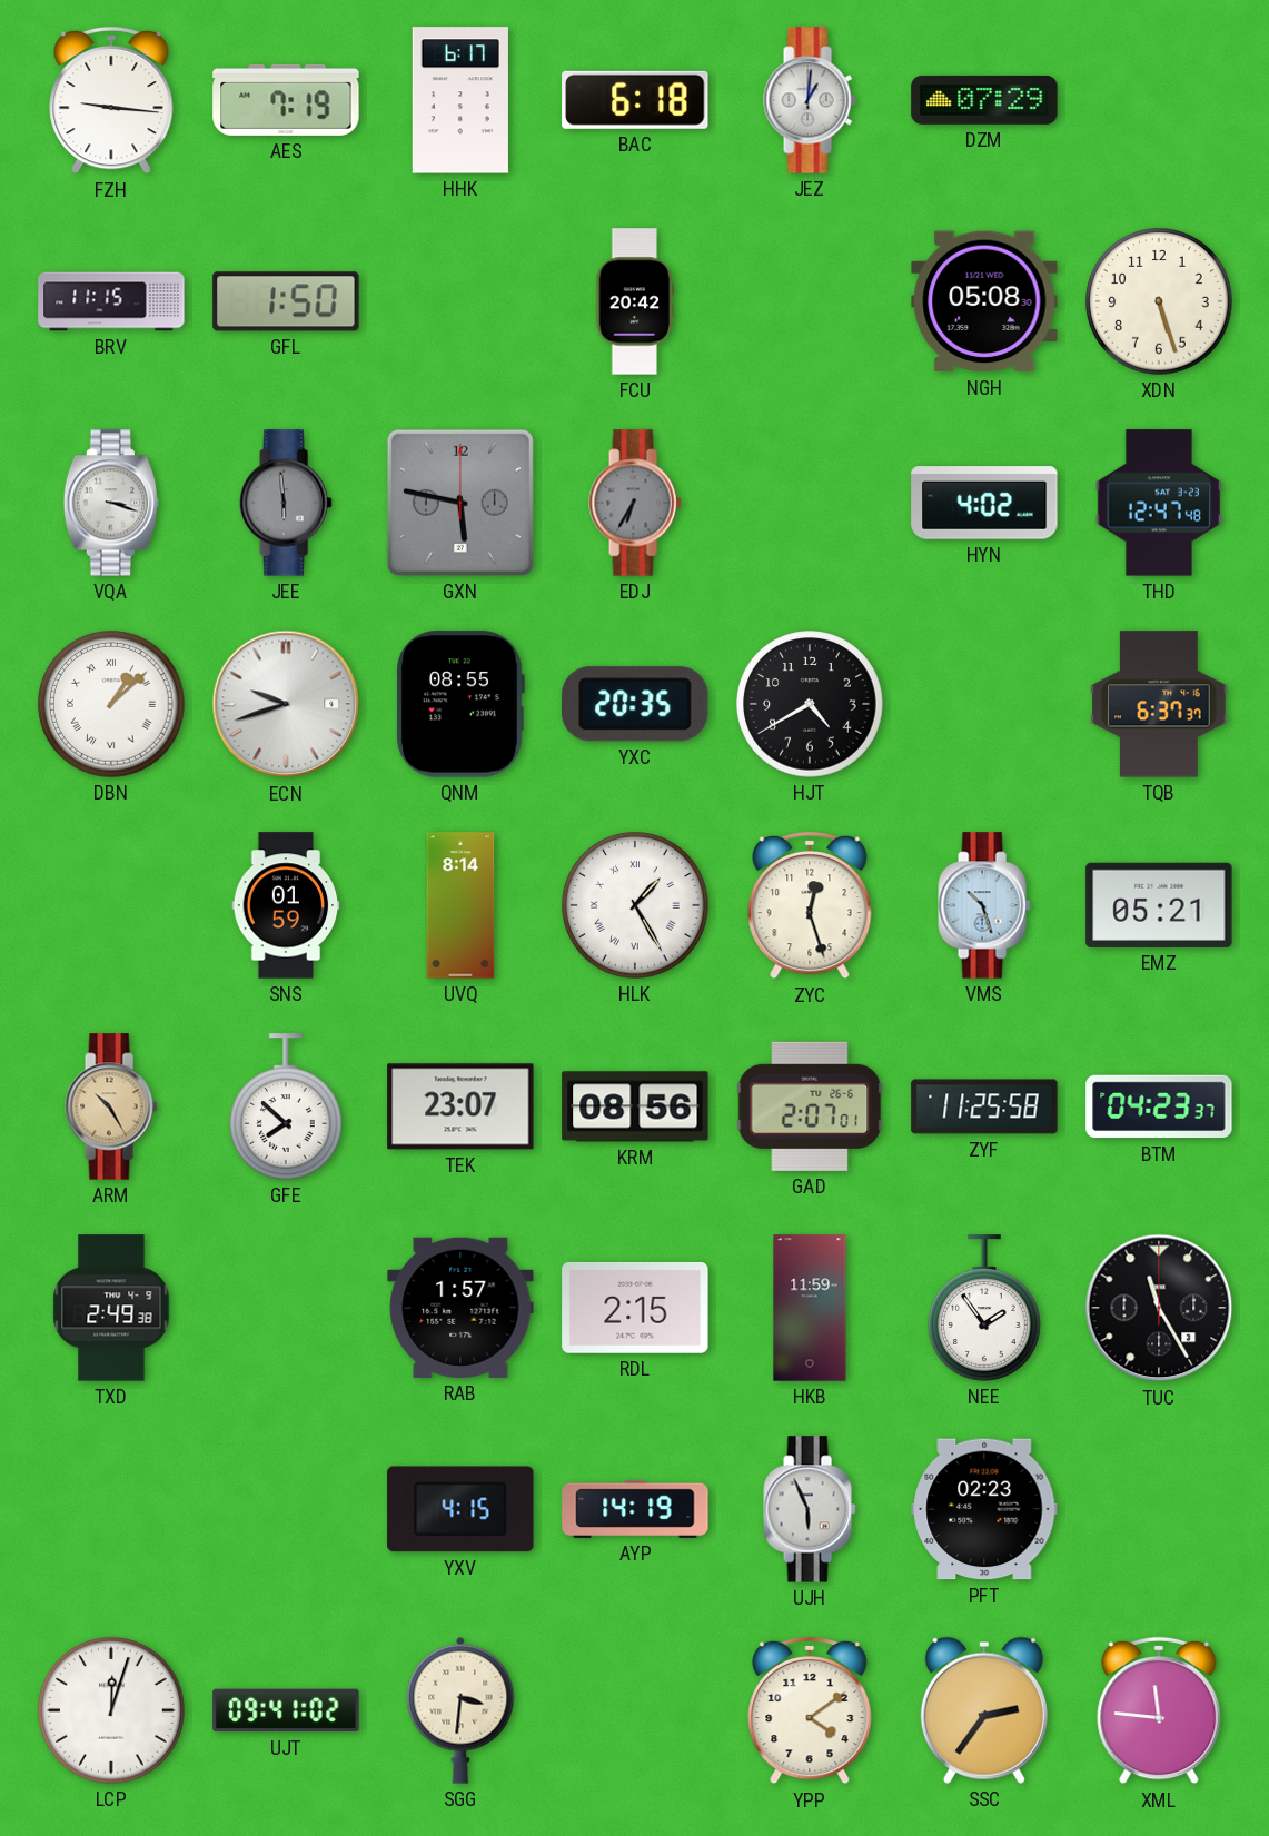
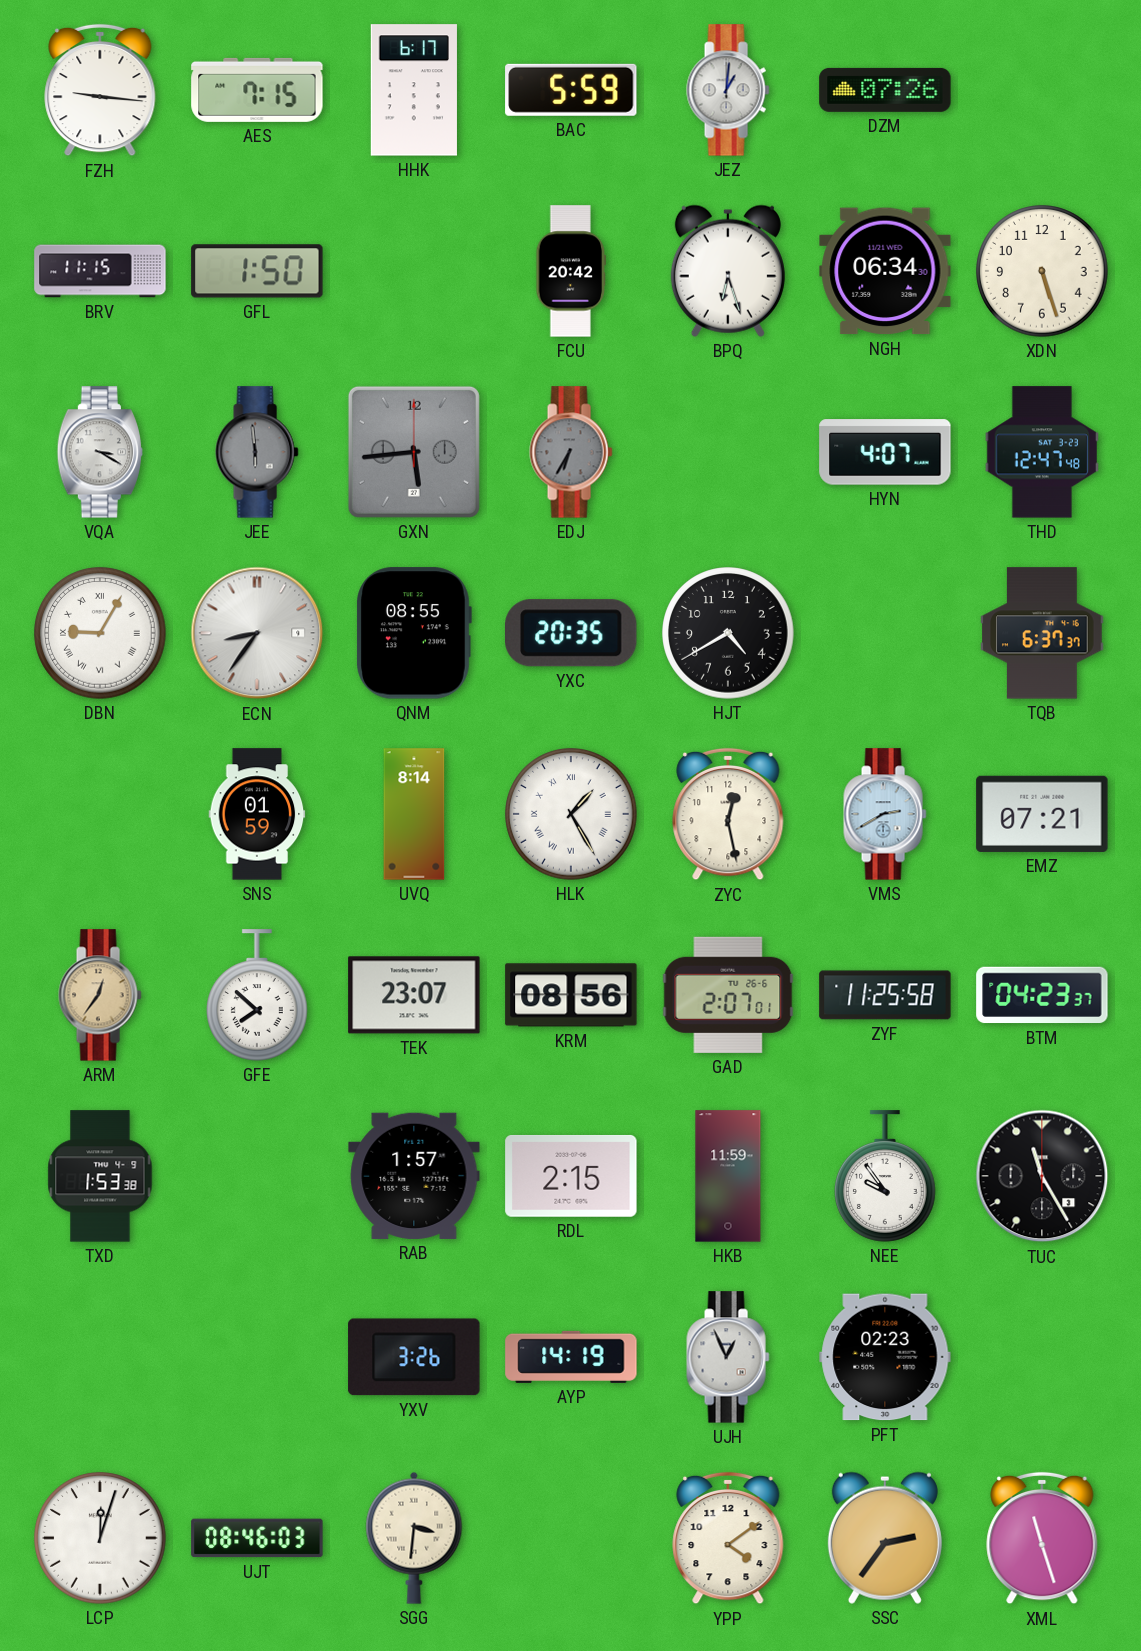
AES: 7:19 -> 7:15 (257, 90)
BAC: 6:18 -> 5:59 (571, 90)
DZM: 07:29 -> 07:26 (885, 90)
BPQ: none -> 6:27 (728, 271)
NGH: 05:08 -> 06:34 (885, 271)
VQA: 3:18 -> 3:20 (99, 452)
GXN: 5:47 -> 5:44 (414, 452)
HYN: 4:02 -> 4:07 (885, 452)
DBN: 1:08 -> 9:05 (100, 633)
ECN: 9:42 -> 8:36 (257, 633)
ZYC: 12:27 -> 12:28 (728, 814)
VMS: 10:27 -> 2:40 (885, 814)
EMZ: 05:21 -> 07:21 (1042, 814)
ARM: 10:25 -> 12:36 (100, 995)
TXD: 2:49 -> 1:53 (100, 1176)
NEE: 1:54 -> 9:54 (886, 1176)
YXV: 4:15 -> 3:26 (414, 1357)
UJH: 5:56 -> 12:56 (728, 1357)
UJT: 09:41 -> 08:46 (257, 1538)
XML: 11:46 -> 11:27 (1042, 1538)
